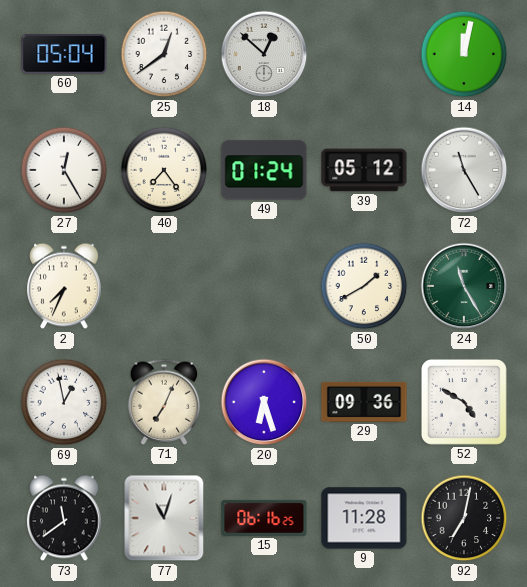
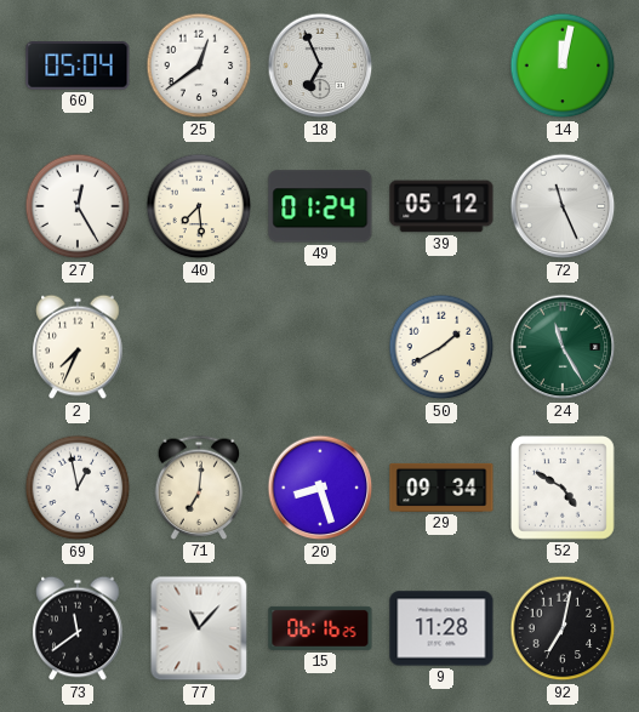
18: 12:52 -> 6:56 (320, 65)
40: 7:24 -> 7:29 (199, 206)
72: 11:25 -> 11:26 (563, 206)
71: 7:04 -> 7:01 (199, 488)
20: 6:27 -> 8:27 (320, 488)
29: 09:36 -> 09:34 (441, 488)
77: 11:03 -> 11:07 (199, 628)
